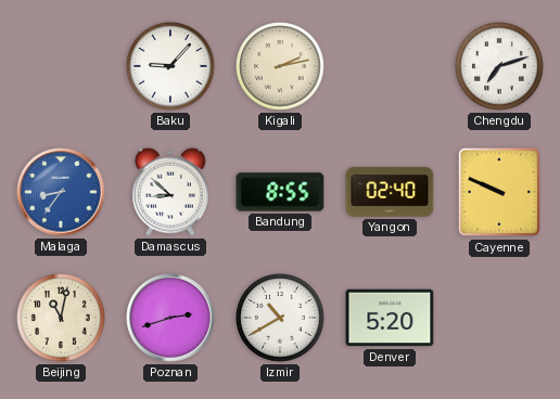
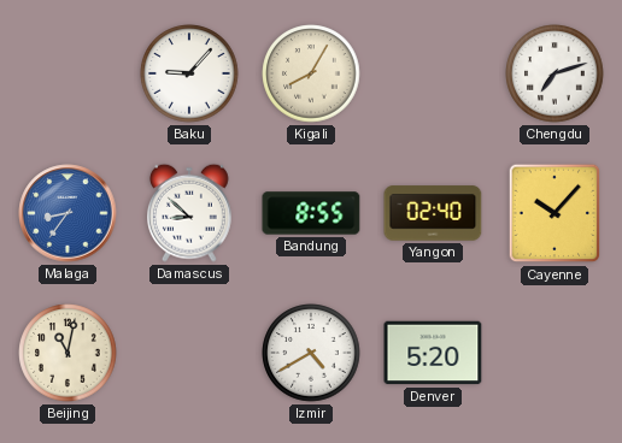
Kigali: 2:13 -> 8:05 (311, 73)
Cayenne: 9:49 -> 10:07 (554, 213)
Poznan: 2:42 -> none (170, 318)
Izmir: 10:40 -> 4:40 (311, 353)
